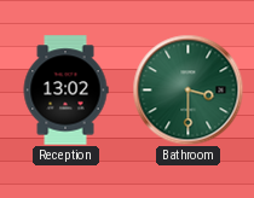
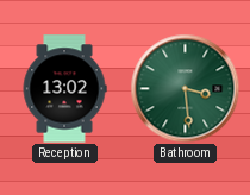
Bathroom: 3:30 -> 3:29 (185, 88)
